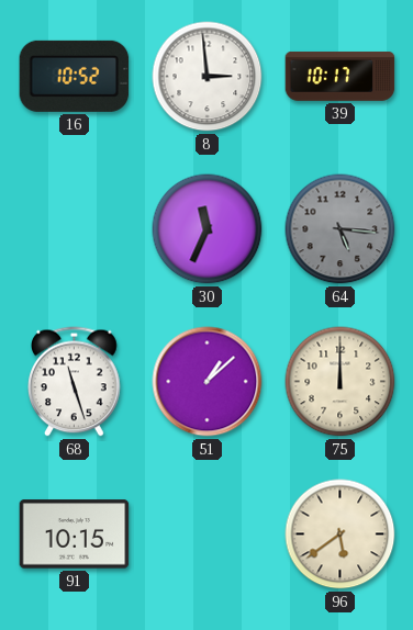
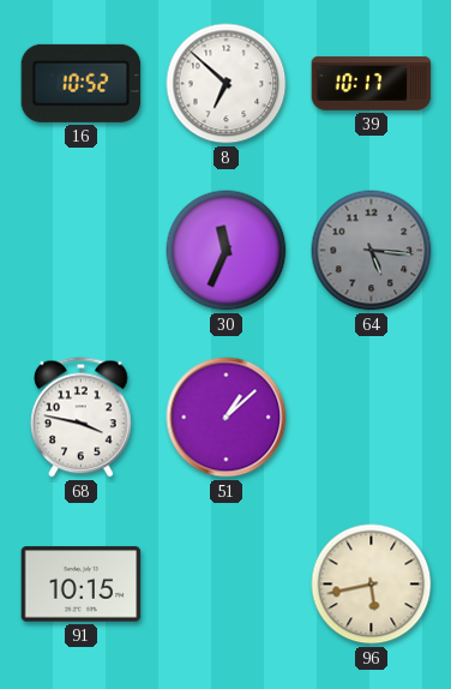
8: 2:59 -> 6:52 (227, 84)
68: 11:27 -> 3:47 (82, 418)
75: 12:00 -> none (341, 382)
96: 5:39 -> 5:43 (372, 585)
